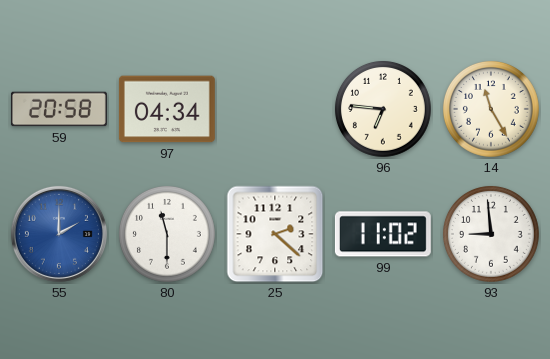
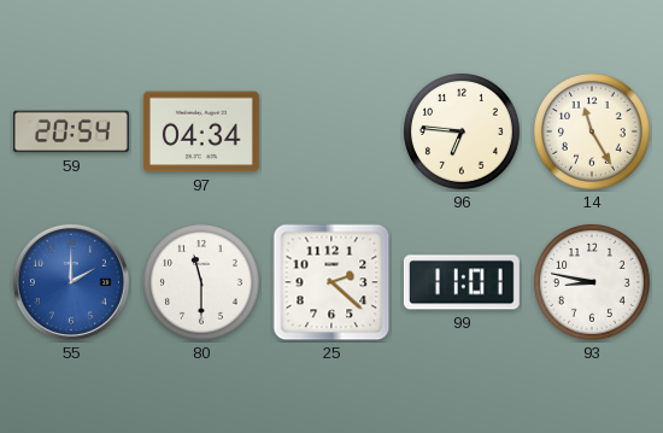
59: 20:58 -> 20:54 (71, 131)
99: 11:02 -> 11:01 (462, 282)
93: 8:59 -> 8:47 (592, 282)
